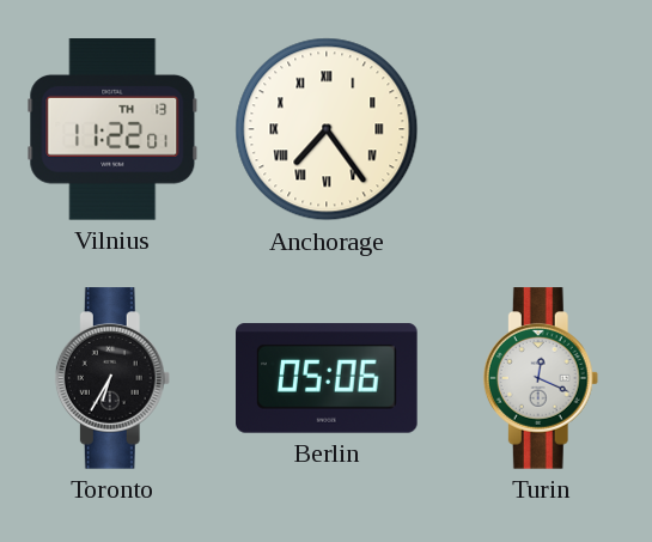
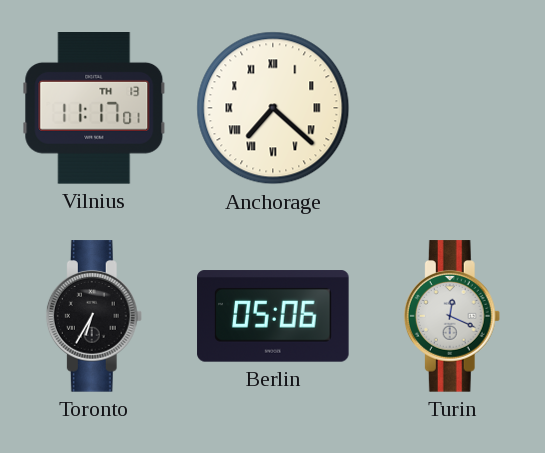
Vilnius: 11:22 -> 11:17 (94, 109)
Anchorage: 7:24 -> 7:22 (273, 108)
